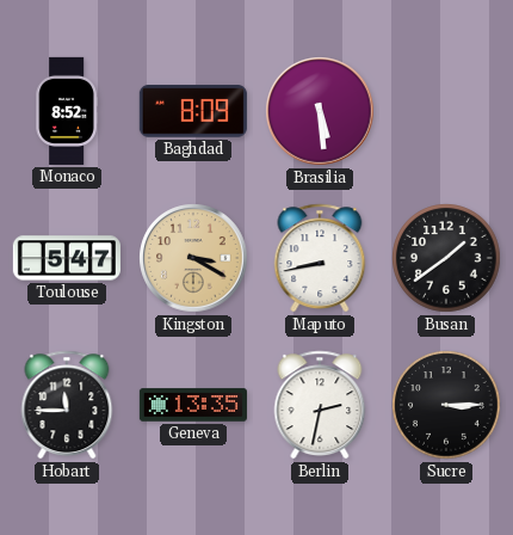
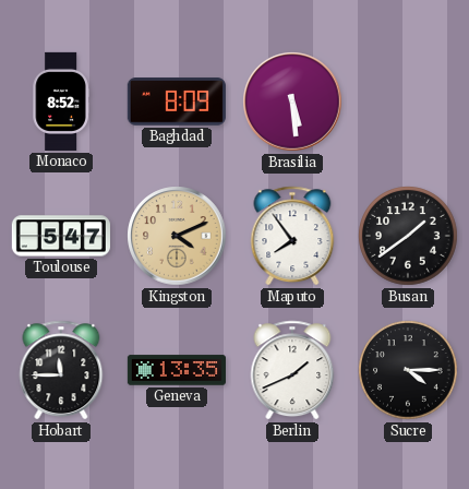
Kingston: 3:20 -> 4:11 (177, 236)
Maputo: 8:43 -> 7:54 (292, 236)
Berlin: 2:32 -> 1:41 (292, 370)
Sucre: 3:15 -> 4:15 (408, 370)
